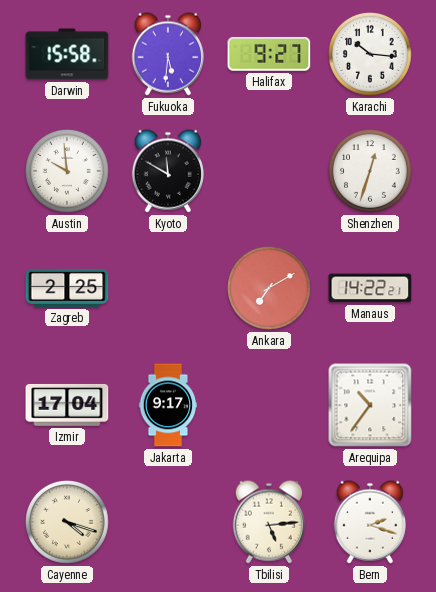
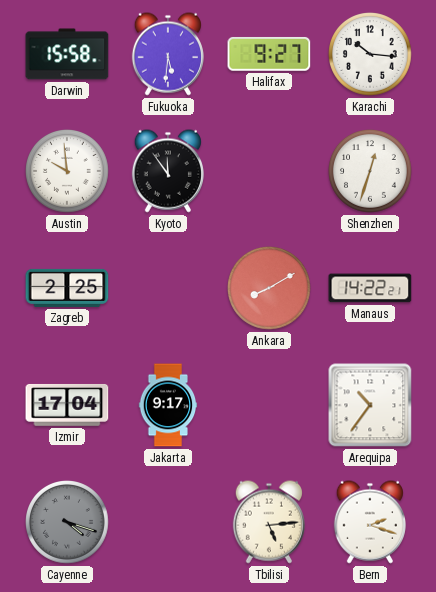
Kyoto: 11:50 -> 11:54 (168, 171)
Ankara: 7:10 -> 8:10 (270, 289)
Cayenne dial: cream -> grey (68, 523)
